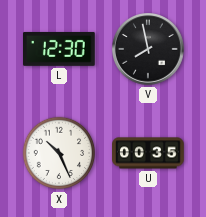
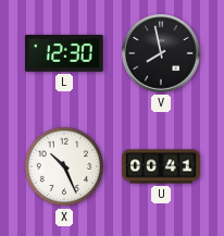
U: 00:35 -> 00:41 (161, 166)
